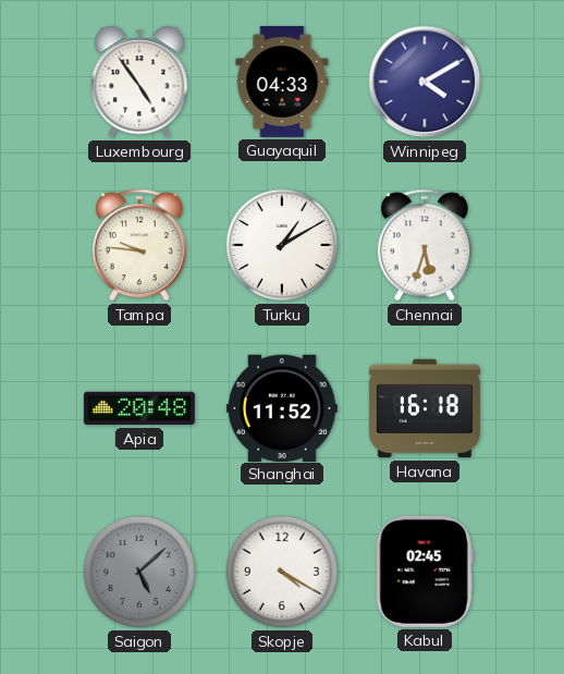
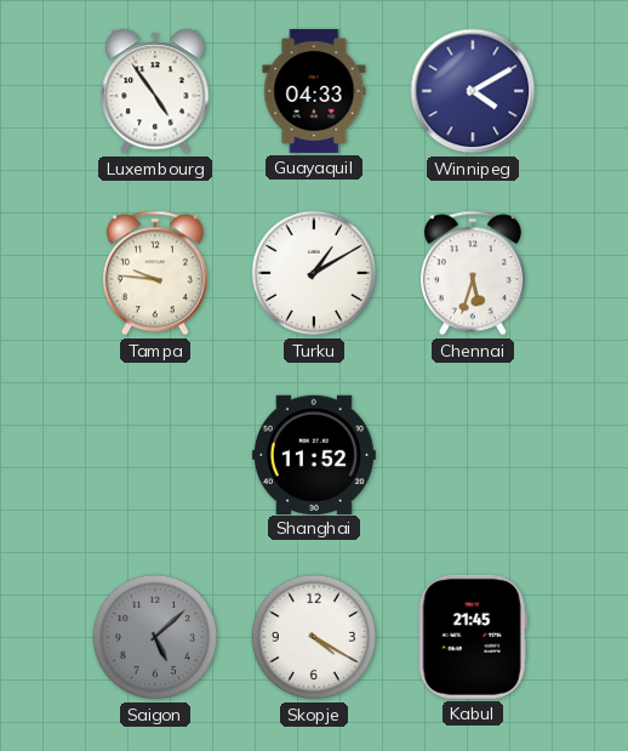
Apia: 20:48 -> none (139, 408)
Havana: 16:18 -> none (425, 408)
Kabul: 02:45 -> 21:45 (473, 637)
